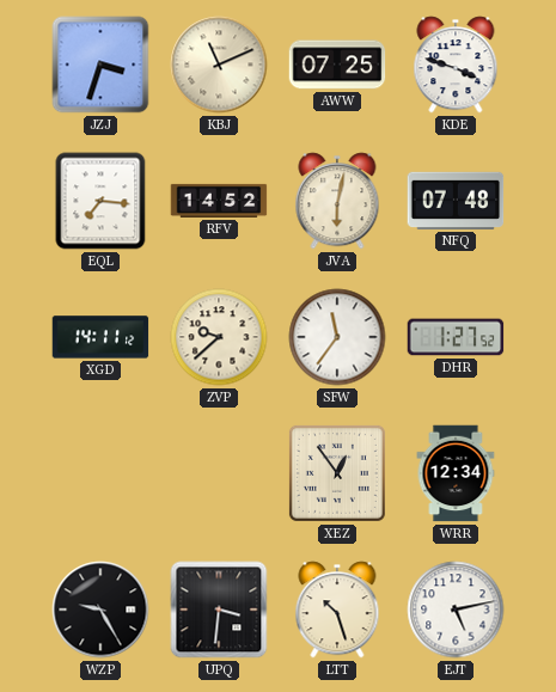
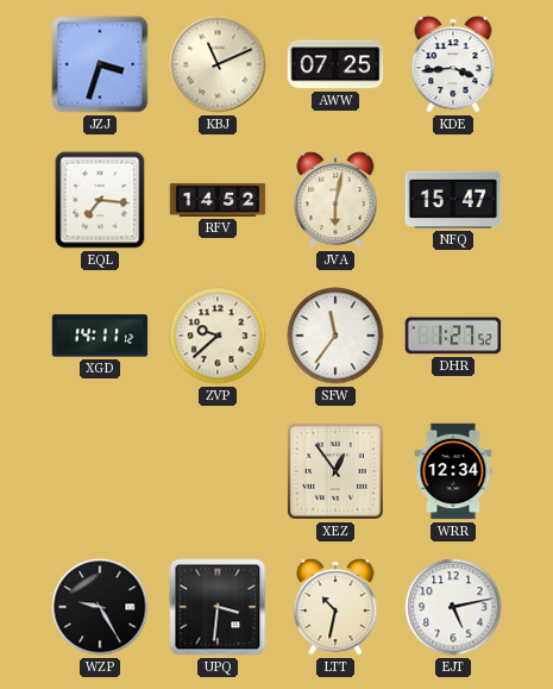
KDE: 3:48 -> 3:44 (453, 64)
NFQ: 07:48 -> 15:47 (453, 200)
LTT: 10:27 -> 10:32 (335, 607)
